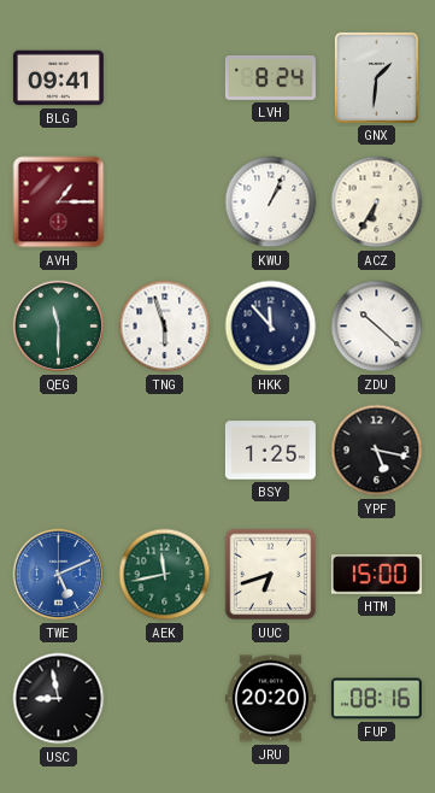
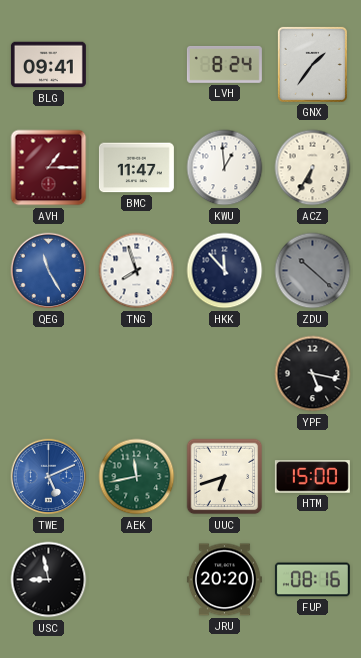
GNX: 1:31 -> 1:36 (312, 64)
BMC: none -> 11:47 (136, 168)
KWU: 1:04 -> 12:59 (225, 168)
QEG: 11:30 -> 11:25 (49, 271)
QEG dial: green -> blue (49, 271)
TNG: 5:57 -> 7:57 (137, 271)
ZDU dial: white -> grey (313, 271)
BSY: 1:25 -> none (270, 451)
